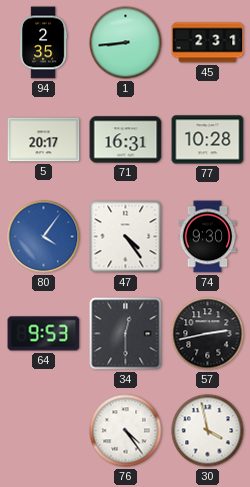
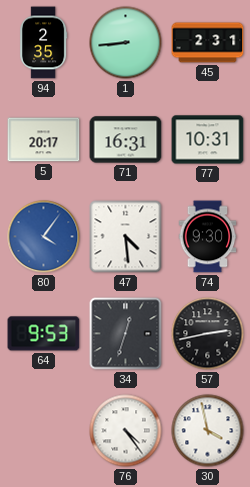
77: 10:28 -> 10:31 (208, 140)
47: 4:24 -> 4:29 (126, 237)
34: 12:30 -> 12:33 (126, 334)
